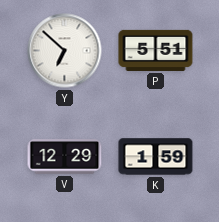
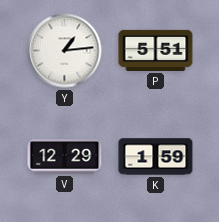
Y: 6:52 -> 1:14 (65, 51)
